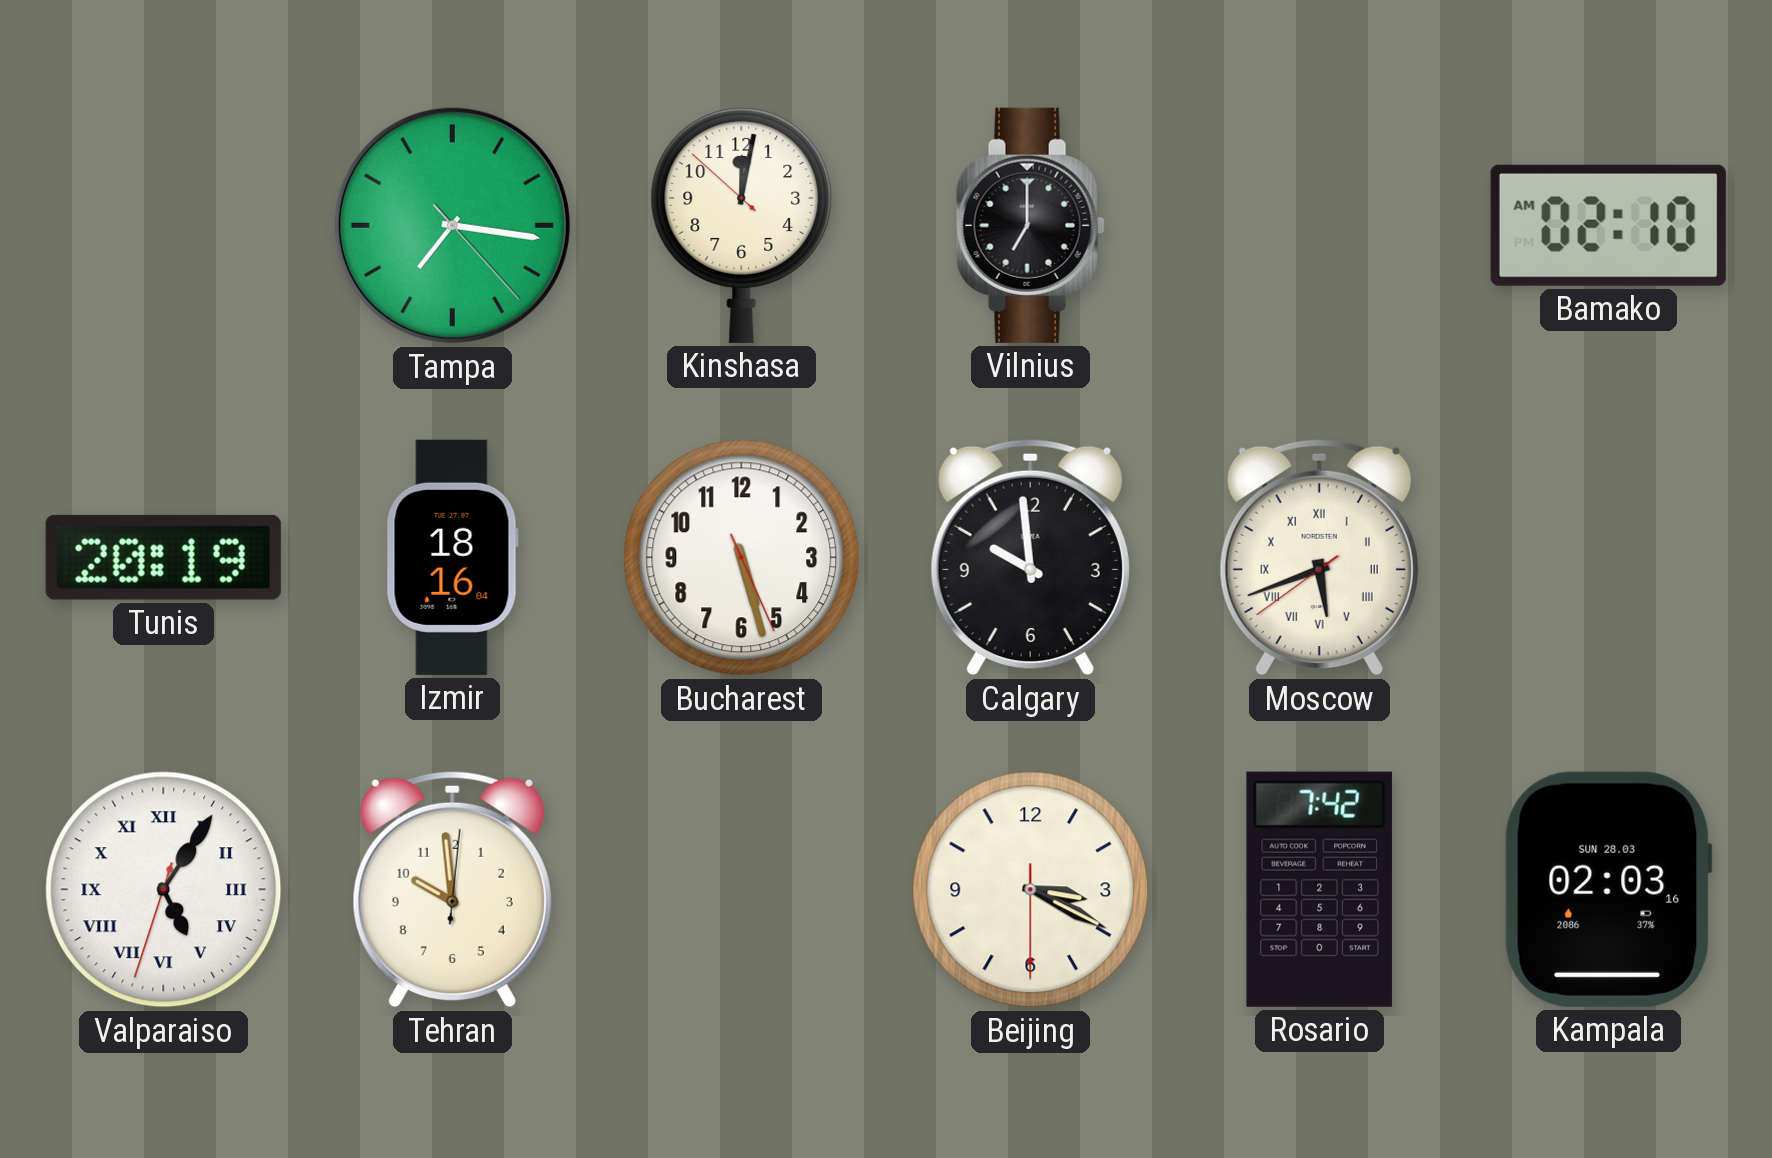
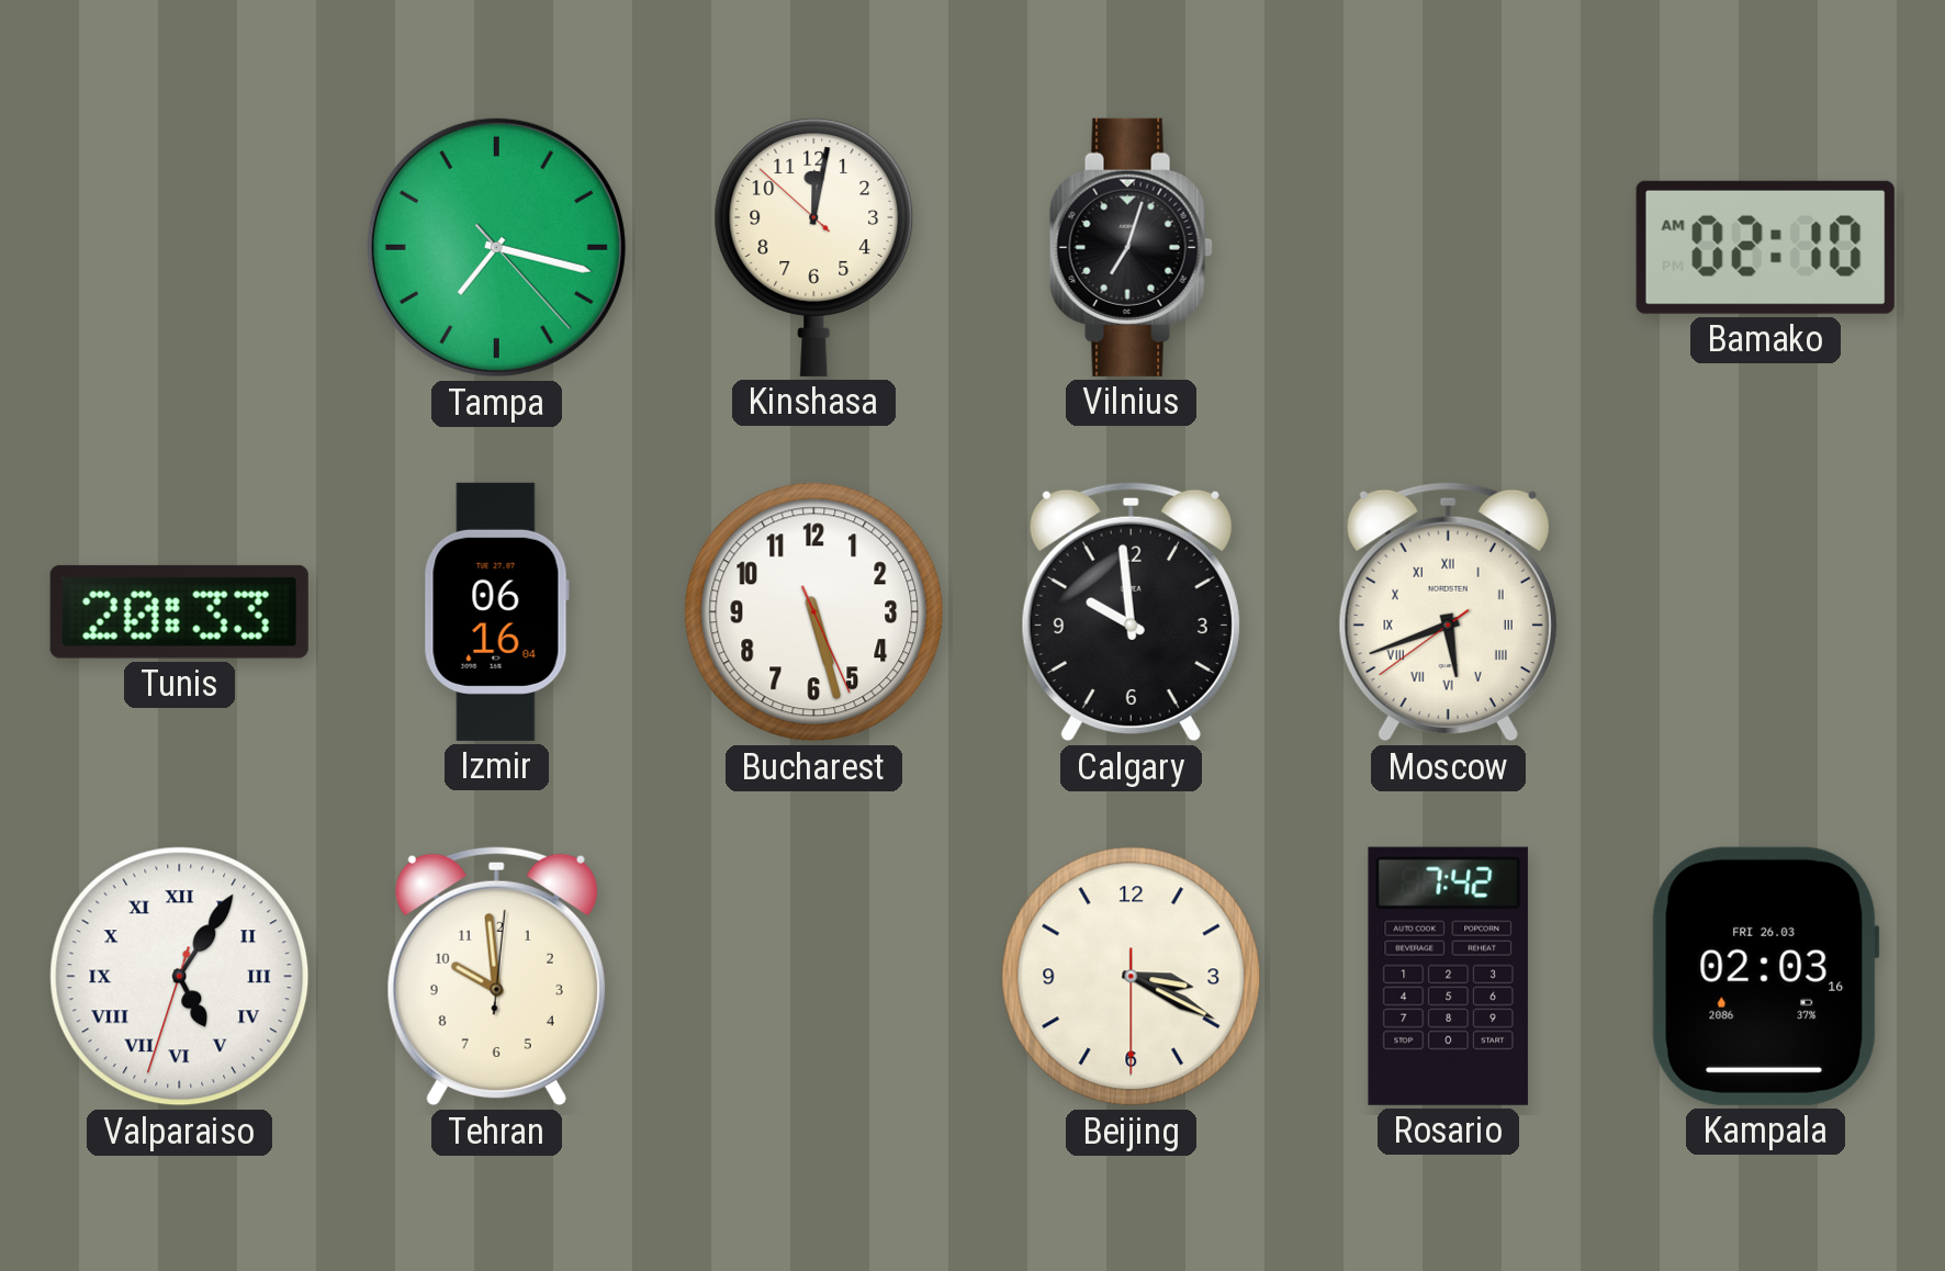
Tampa: 7:16 -> 7:17 (496, 247)
Vilnius: 7:00 -> 7:03 (1131, 247)
Tunis: 20:19 -> 20:33 (179, 611)
Izmir: 18:16 -> 06:16 (496, 611)
Kampala date: SUN 28.03 -> FRI 26.03 (1765, 976)
